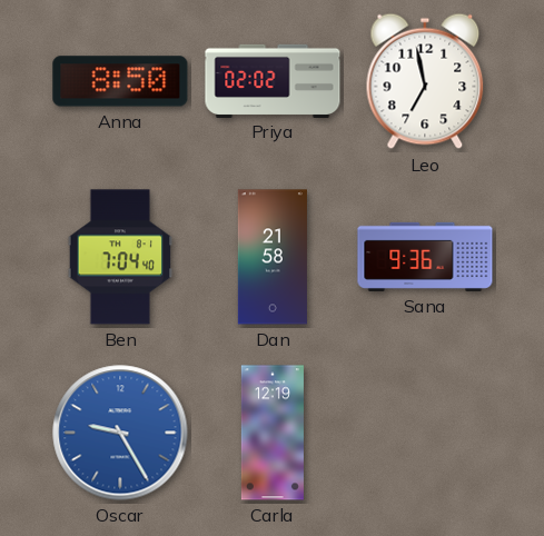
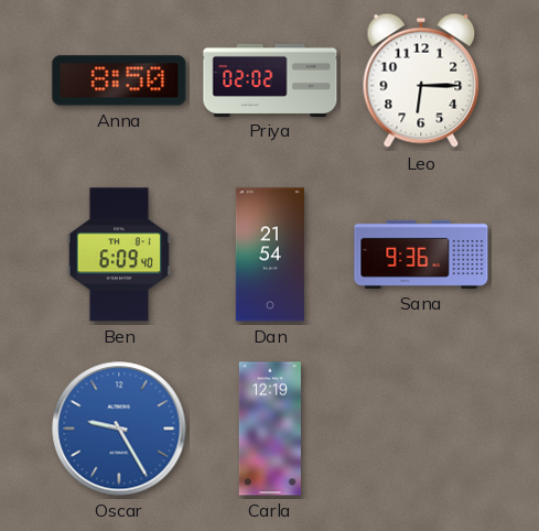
Leo: 6:58 -> 6:15 (421, 80)
Ben: 7:04 -> 6:09 (119, 254)
Dan: 21:58 -> 21:54 (270, 254)
